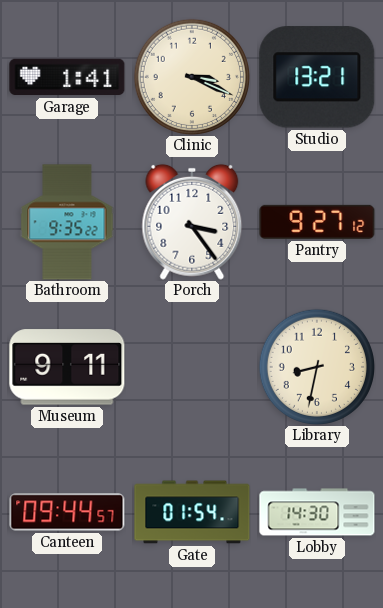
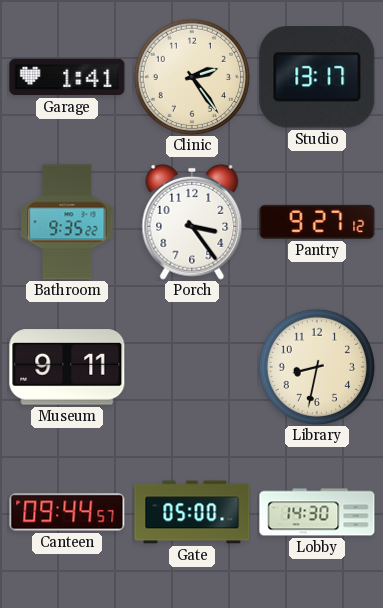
Clinic: 3:19 -> 2:24 (191, 76)
Studio: 13:21 -> 13:17 (317, 77)
Gate: 01:54 -> 05:00 (192, 512)
